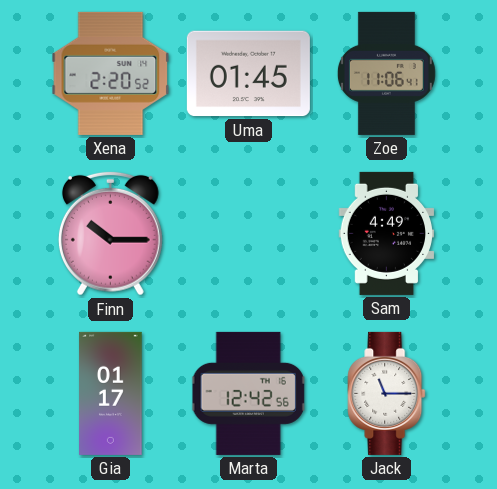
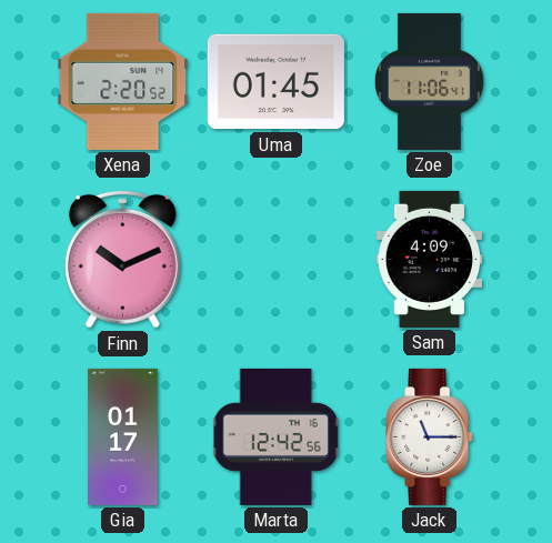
Finn: 10:15 -> 10:11 (122, 259)
Sam: 4:49 -> 4:09 (430, 259)
